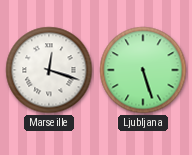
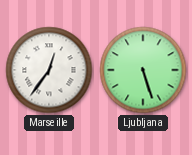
Marseille: 12:18 -> 12:36 (49, 70)
